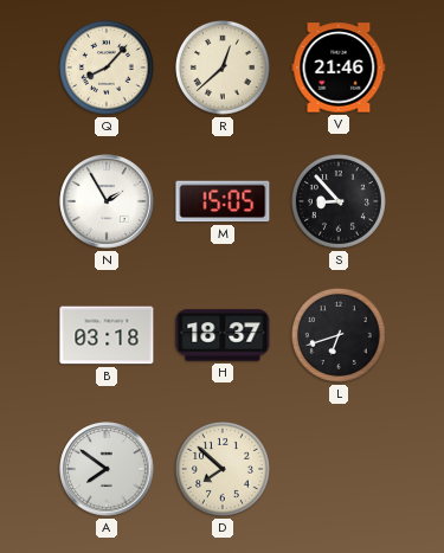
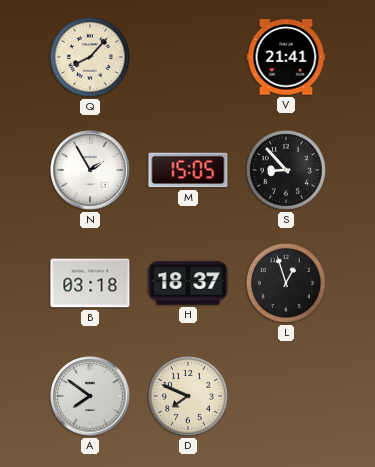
R: 12:38 -> none (223, 67)
V: 21:46 -> 21:41 (286, 57)
L: 6:42 -> 12:57 (286, 283)
D: 7:52 -> 7:49 (188, 396)
